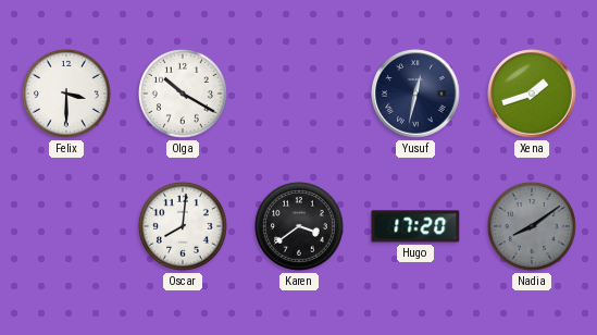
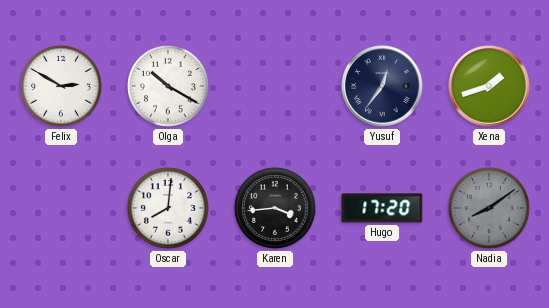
Felix: 3:30 -> 2:50 (62, 87)
Yusuf: 12:32 -> 12:36 (382, 86)
Karen: 3:39 -> 3:44 (276, 209)
